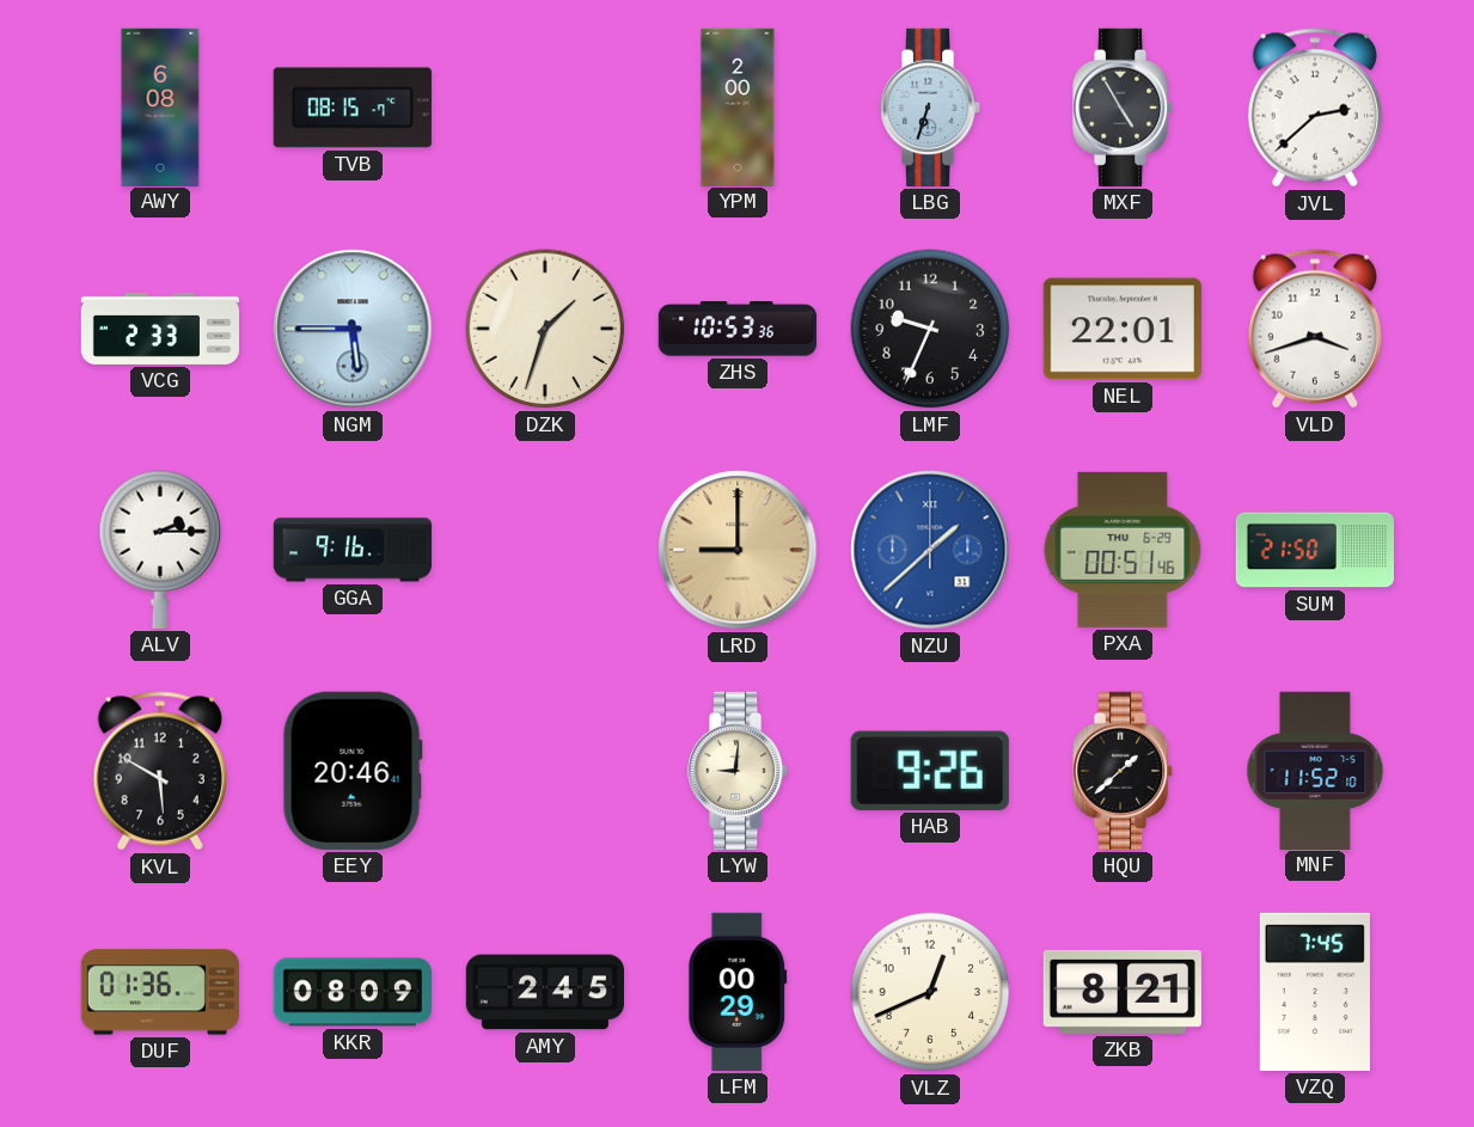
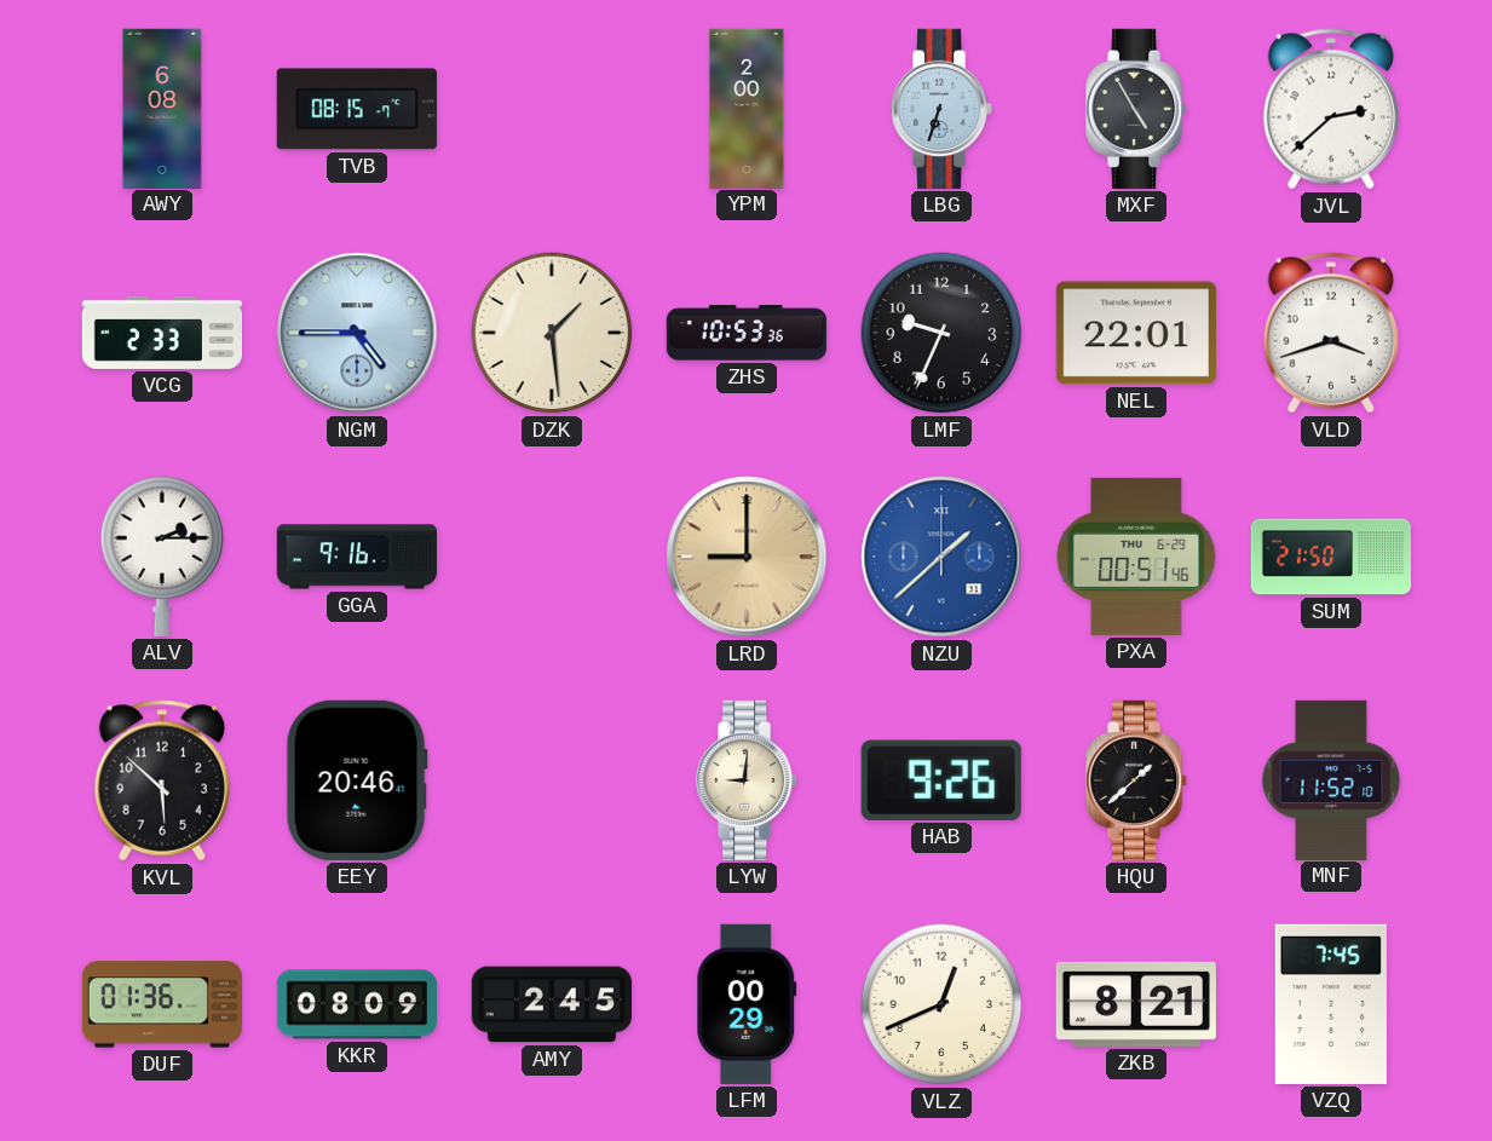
NGM: 5:45 -> 4:45 (357, 333)
DZK: 1:33 -> 1:29 (552, 333)
KVL: 5:50 -> 5:52 (162, 780)
